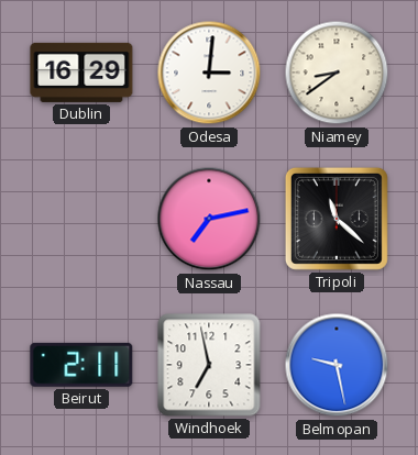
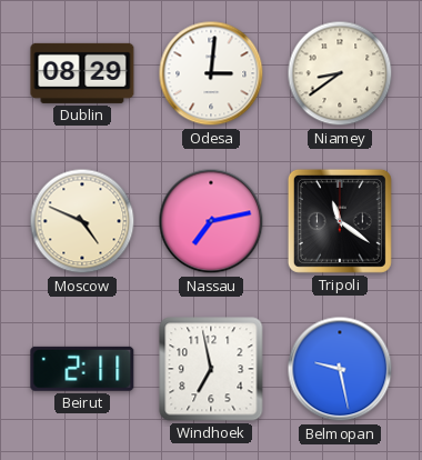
Dublin: 16:29 -> 08:29 (82, 73)
Moscow: none -> 4:49 (82, 221)
Tripoli: 11:22 -> 11:21 (340, 221)
